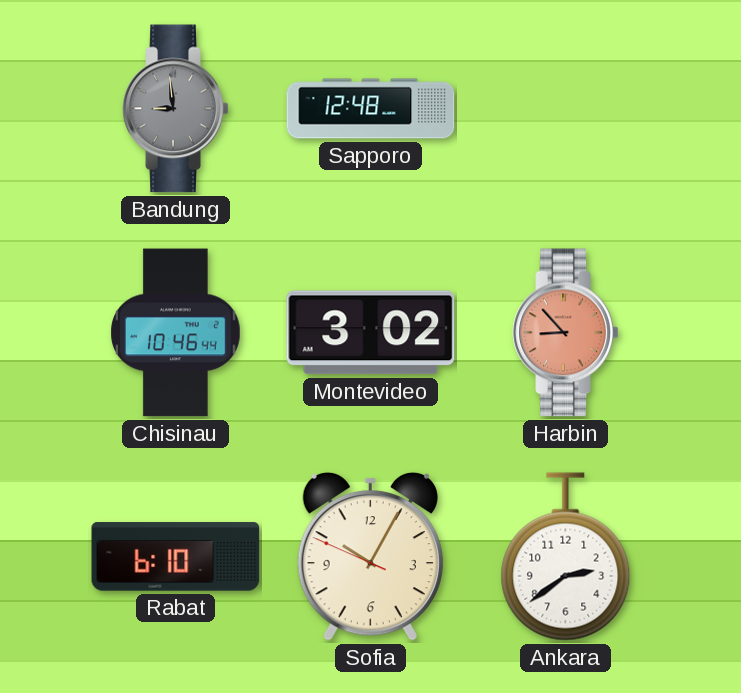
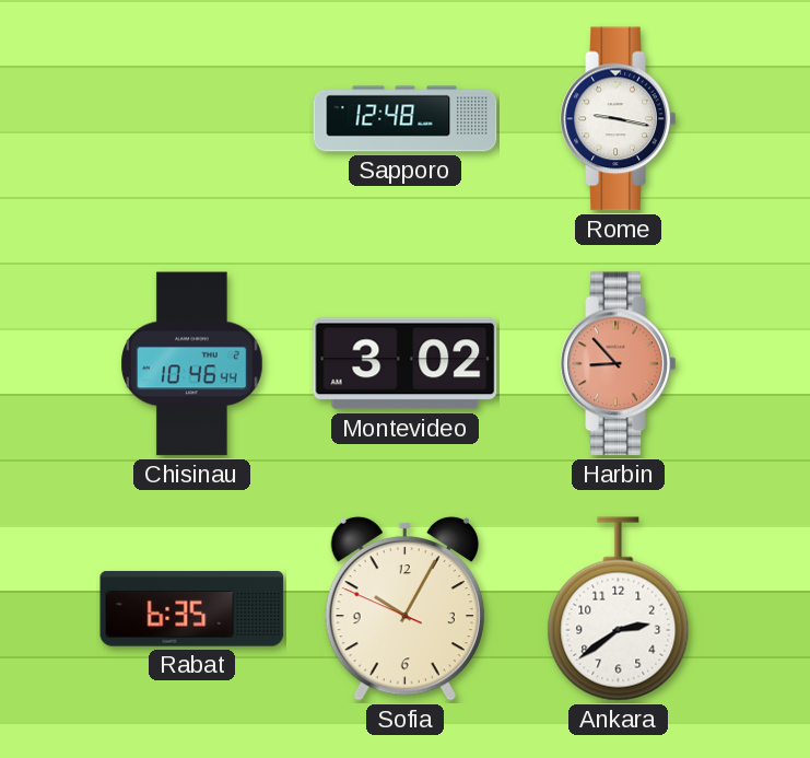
Bandung: 8:59 -> none (176, 109)
Rome: none -> 9:17 (619, 119)
Rabat: 6:10 -> 6:35 (192, 609)
